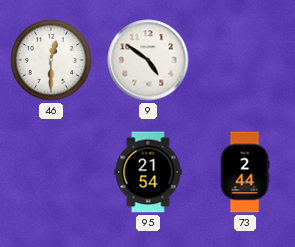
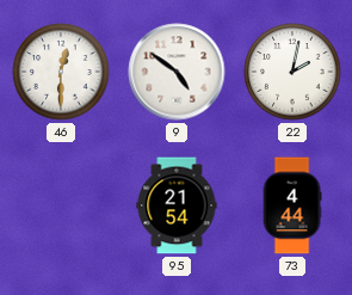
22: none -> 2:02 (292, 72)
73: 2:44 -> 4:44 (292, 205)
